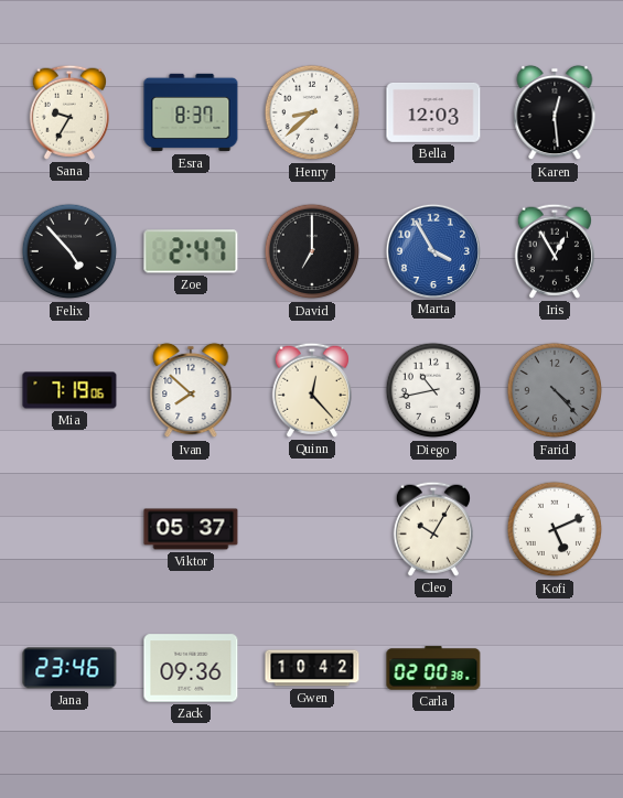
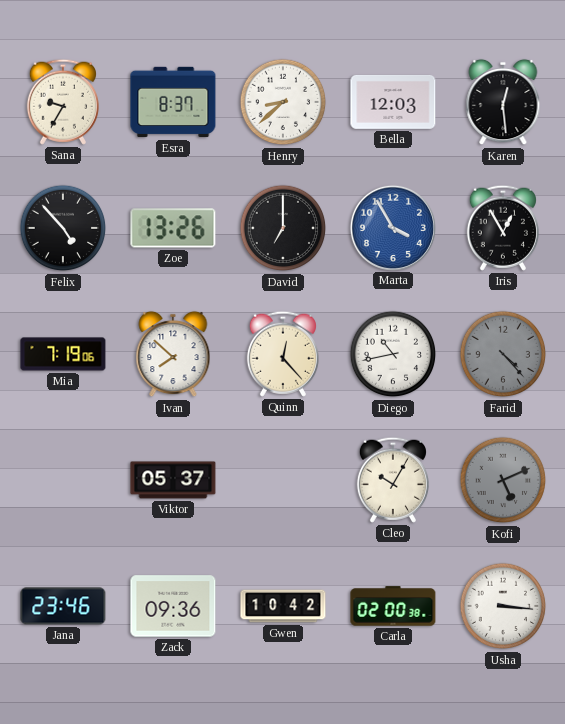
Zoe: 2:47 -> 13:26 (173, 228)
Kofi dial: white -> grey (503, 480)
Usha: none -> 3:16 (503, 606)
